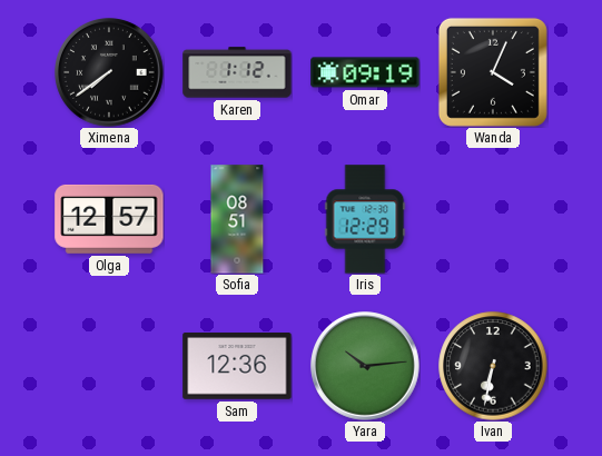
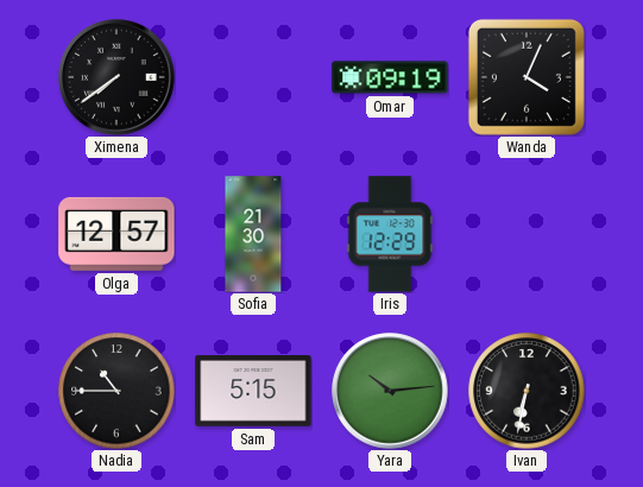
Karen: 1:12 -> none (237, 72)
Sofia: 08:51 -> 21:30 (253, 234)
Nadia: none -> 10:45 (116, 391)
Sam: 12:36 -> 5:15 (253, 392)
